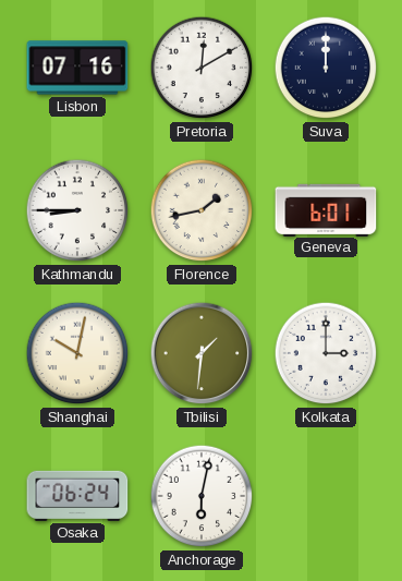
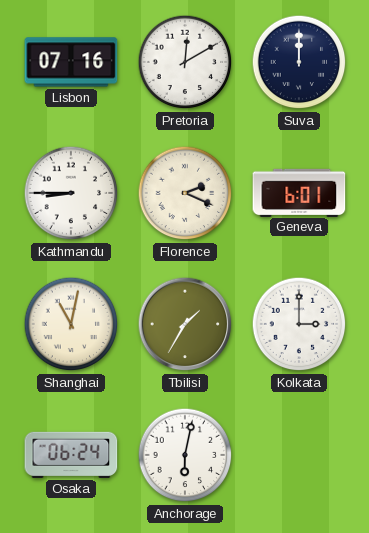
Florence: 1:43 -> 2:19 (185, 193)
Shanghai: 10:02 -> 11:02 (71, 324)
Tbilisi: 1:31 -> 1:35 (185, 324)
